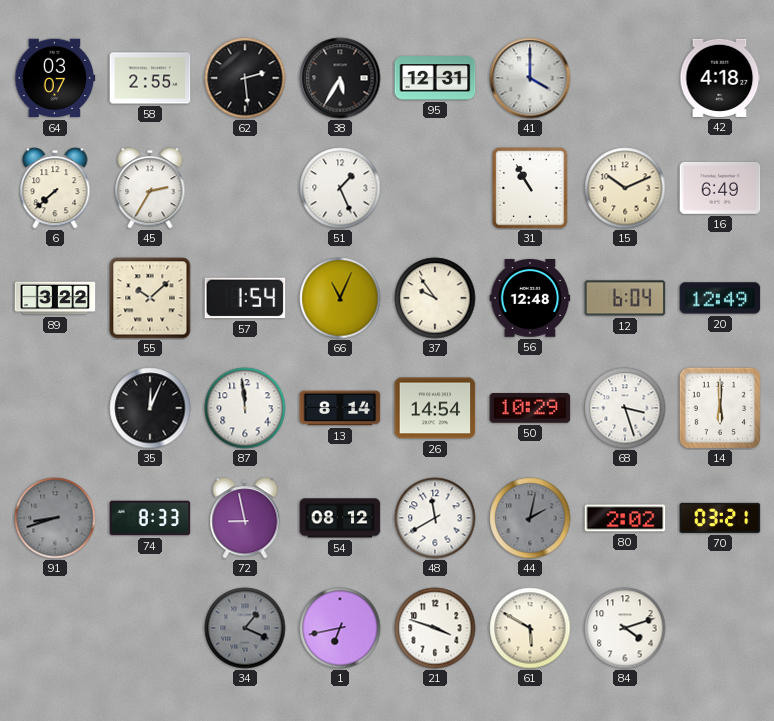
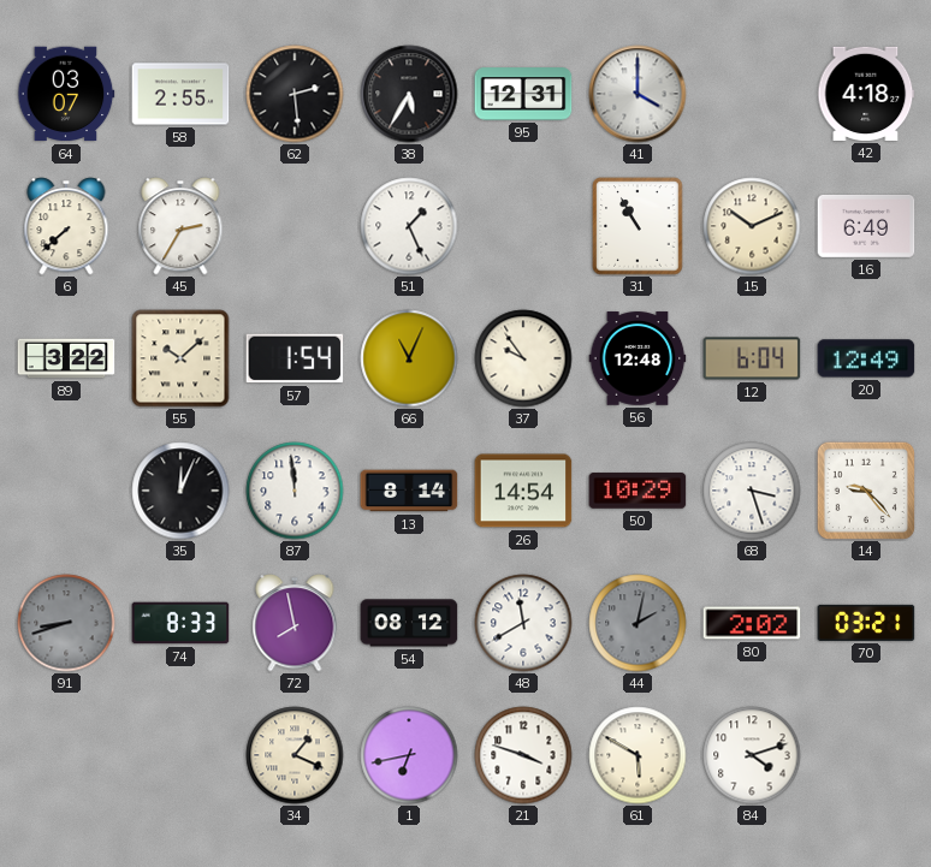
14: 6:00 -> 9:23 (866, 491)
72: 8:58 -> 7:58 (295, 623)
34 dial: grey -> cream (295, 755)
